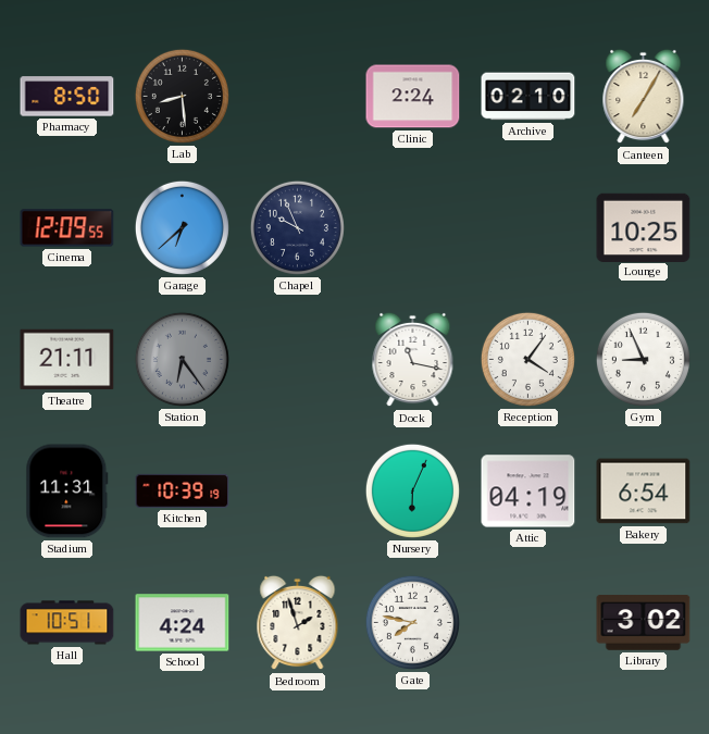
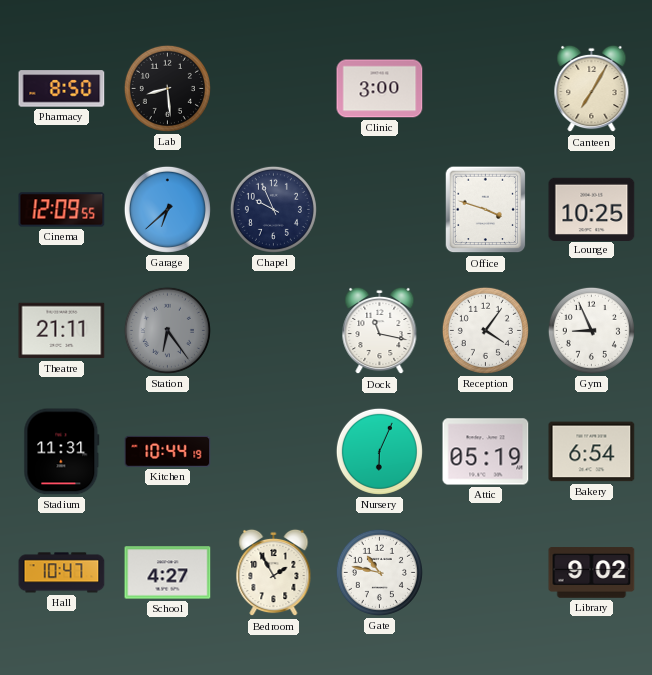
Clinic: 2:24 -> 3:00 (380, 89)
Archive: 02:10 -> none (528, 97)
Office: none -> 3:48 (486, 210)
Kitchen: 10:39 -> 10:44 (168, 451)
Attic: 04:19 -> 05:19 (486, 452)
Hall: 10:51 -> 10:47 (62, 573)
School: 4:24 -> 4:27 (168, 573)
Bedroom: 1:57 -> 1:55 (274, 573)
Gate: 7:47 -> 10:47 (379, 572)
Library: 3:02 -> 9:02 (592, 573)
